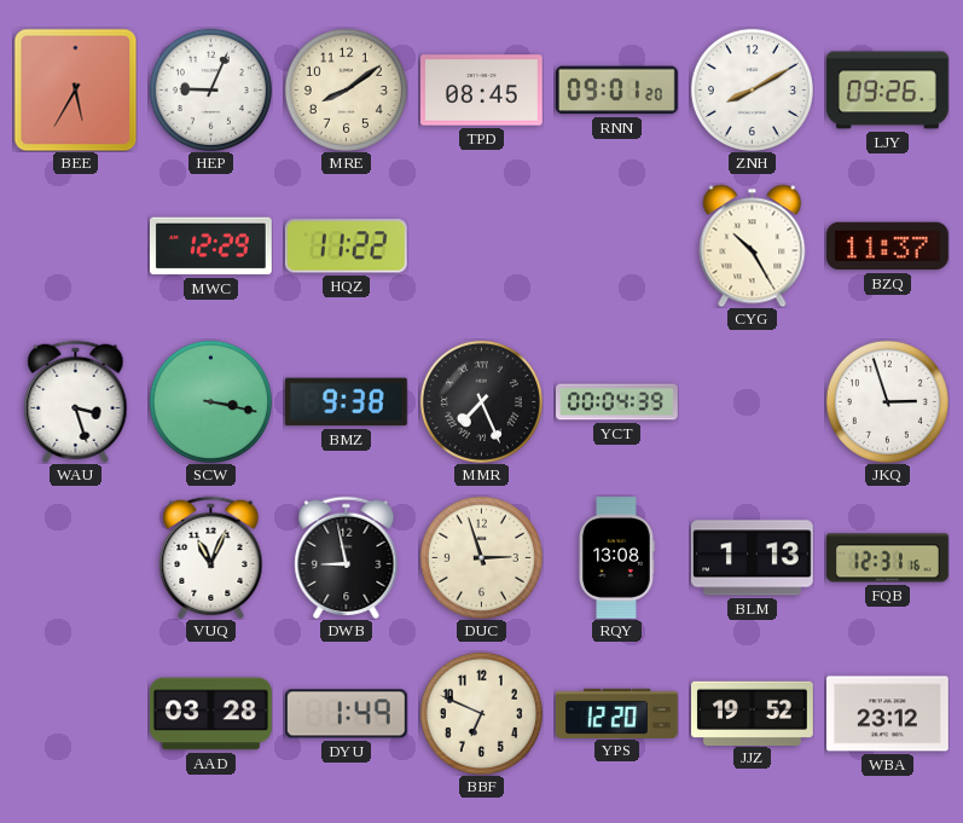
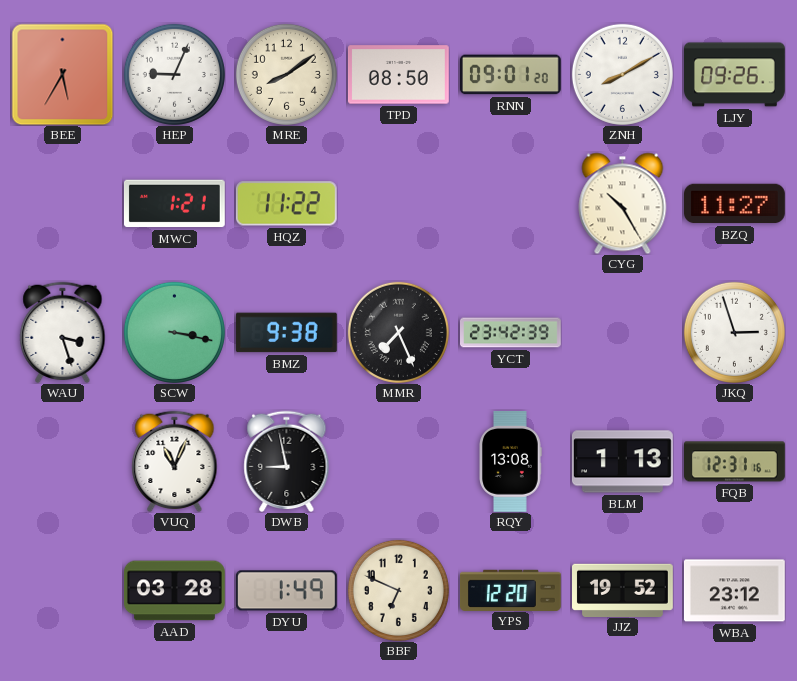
TPD: 08:45 -> 08:50 (398, 75)
MWC: 12:29 -> 1:21 (174, 204)
BZQ: 11:37 -> 11:27 (735, 204)
YCT: 00:04 -> 23:42 (511, 333)
DUC: 2:57 -> none (481, 557)
